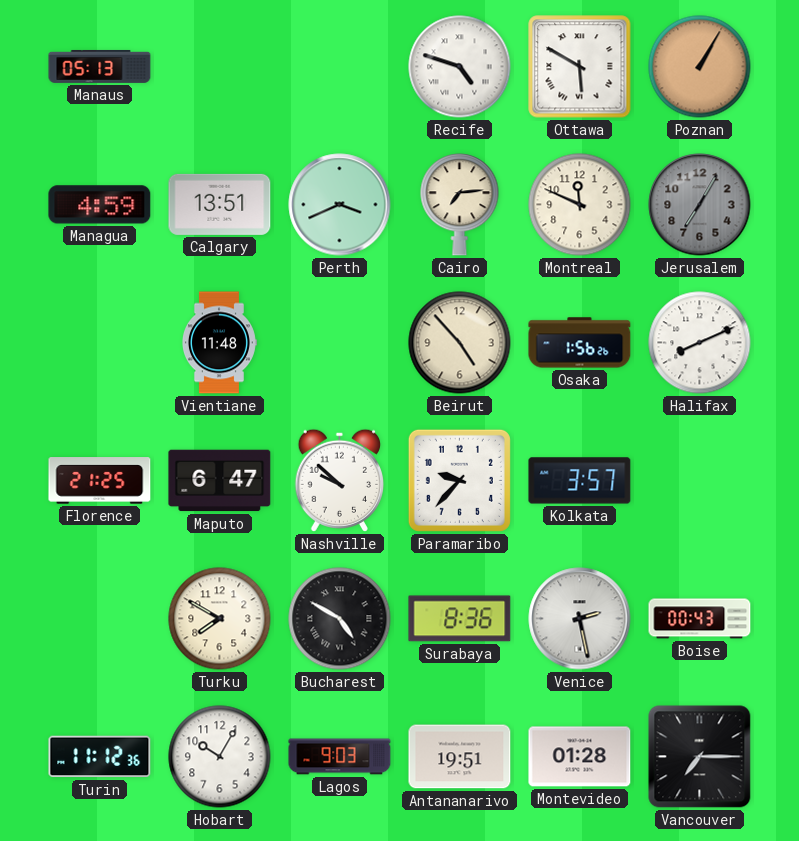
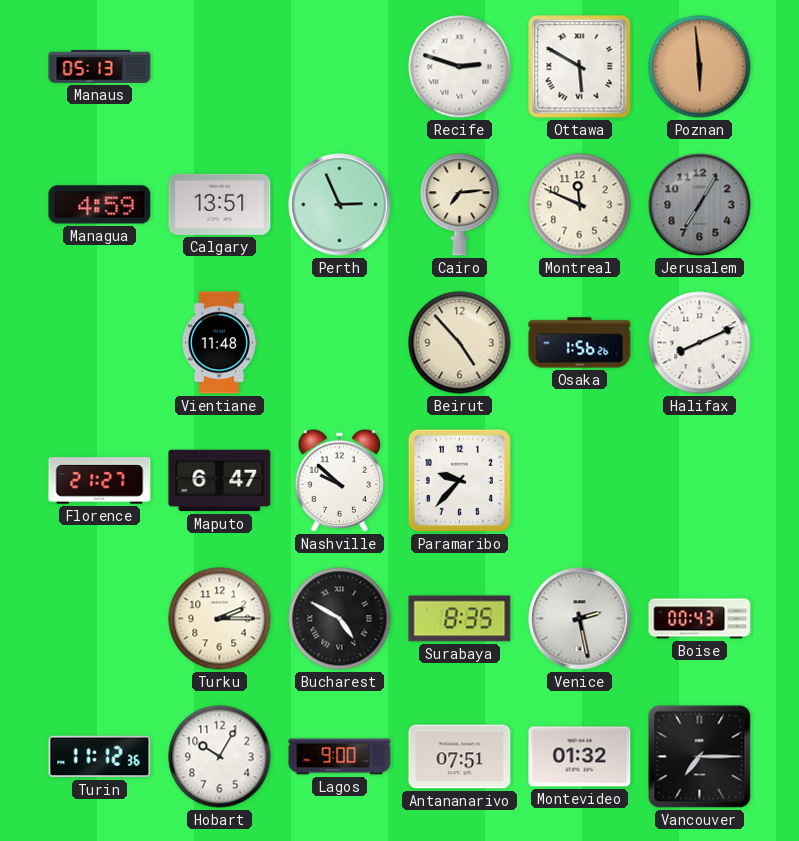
Recife: 4:48 -> 2:48 (460, 67)
Poznan: 1:05 -> 5:59 (700, 67)
Perth: 3:41 -> 2:56 (340, 205)
Florence: 21:25 -> 21:27 (100, 481)
Kolkata: 3:57 -> none (580, 481)
Turku: 7:50 -> 2:15 (220, 619)
Surabaya: 8:36 -> 8:35 (460, 619)
Lagos: 9:03 -> 9:00 (340, 757)
Antananarivo: 19:51 -> 07:51 (460, 757)
Montevideo: 01:28 -> 01:32 (580, 757)
